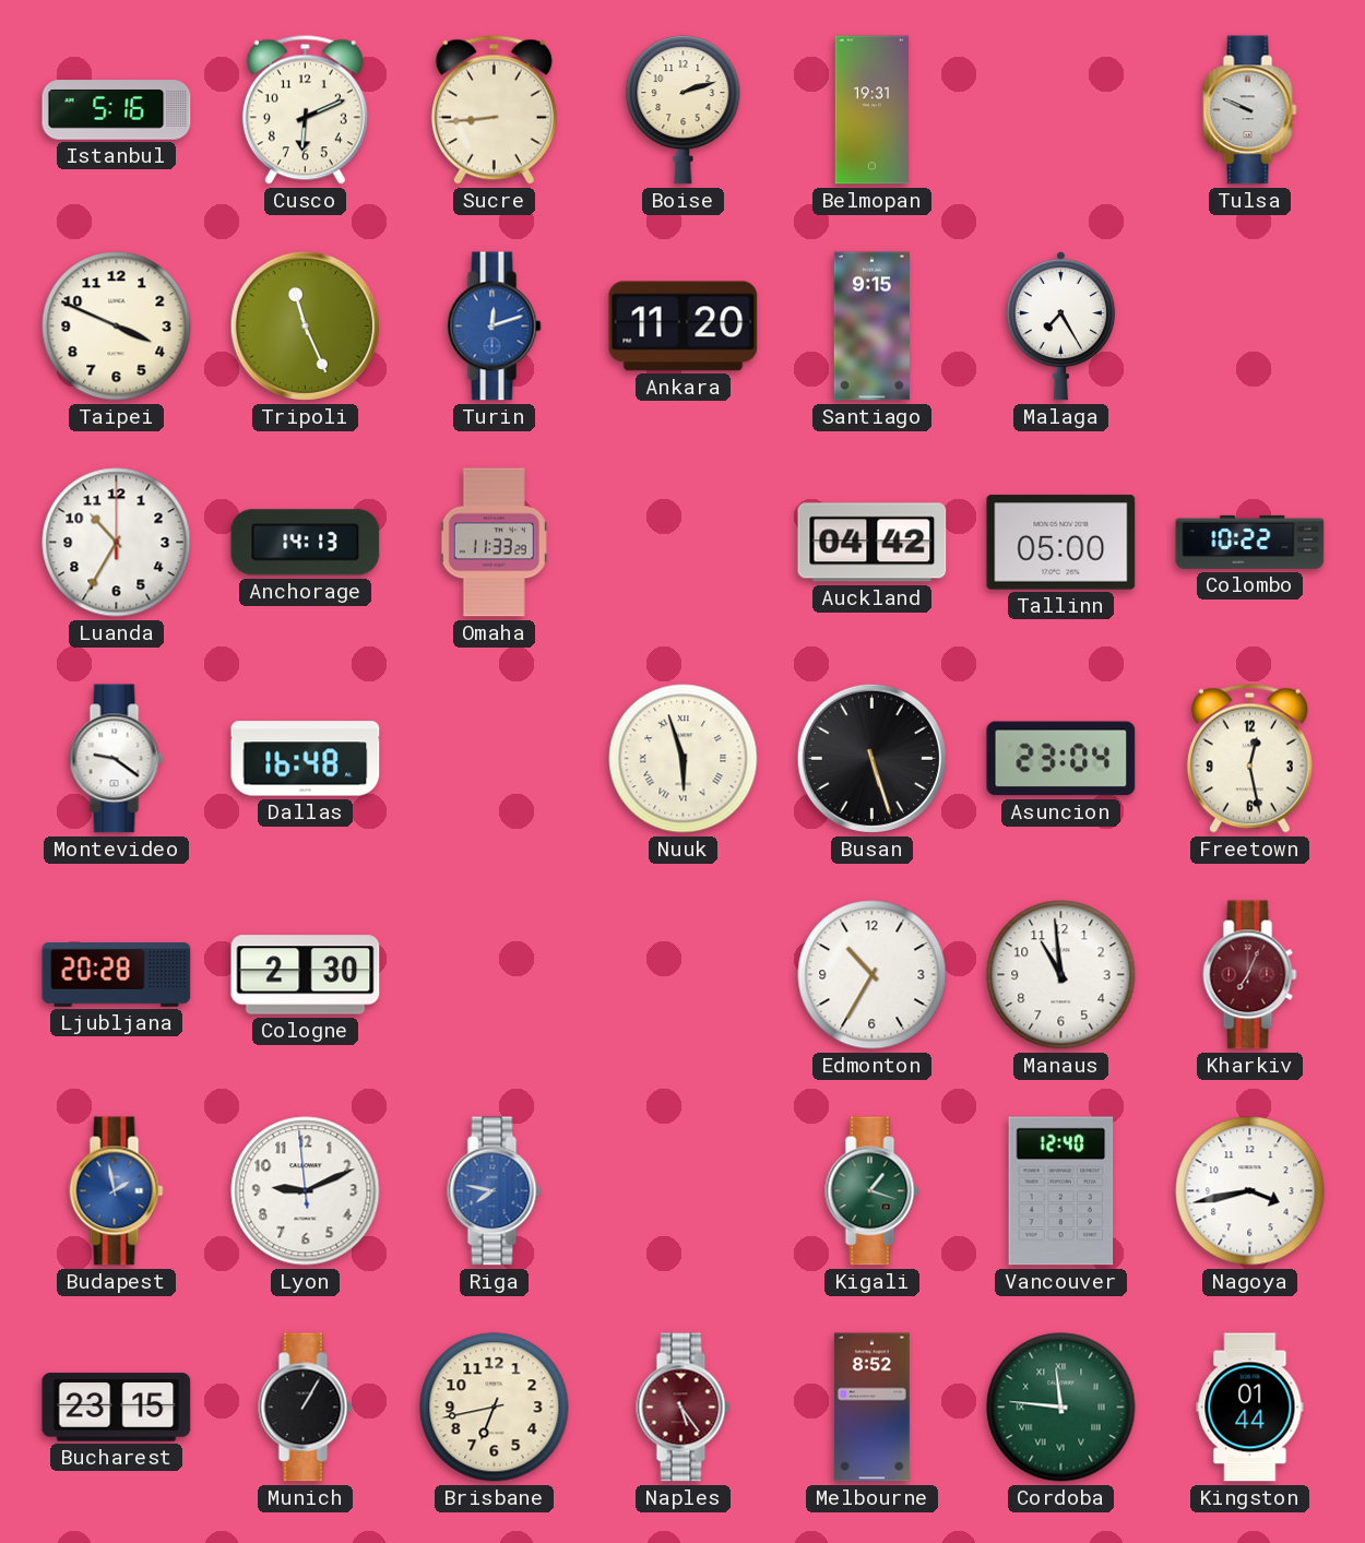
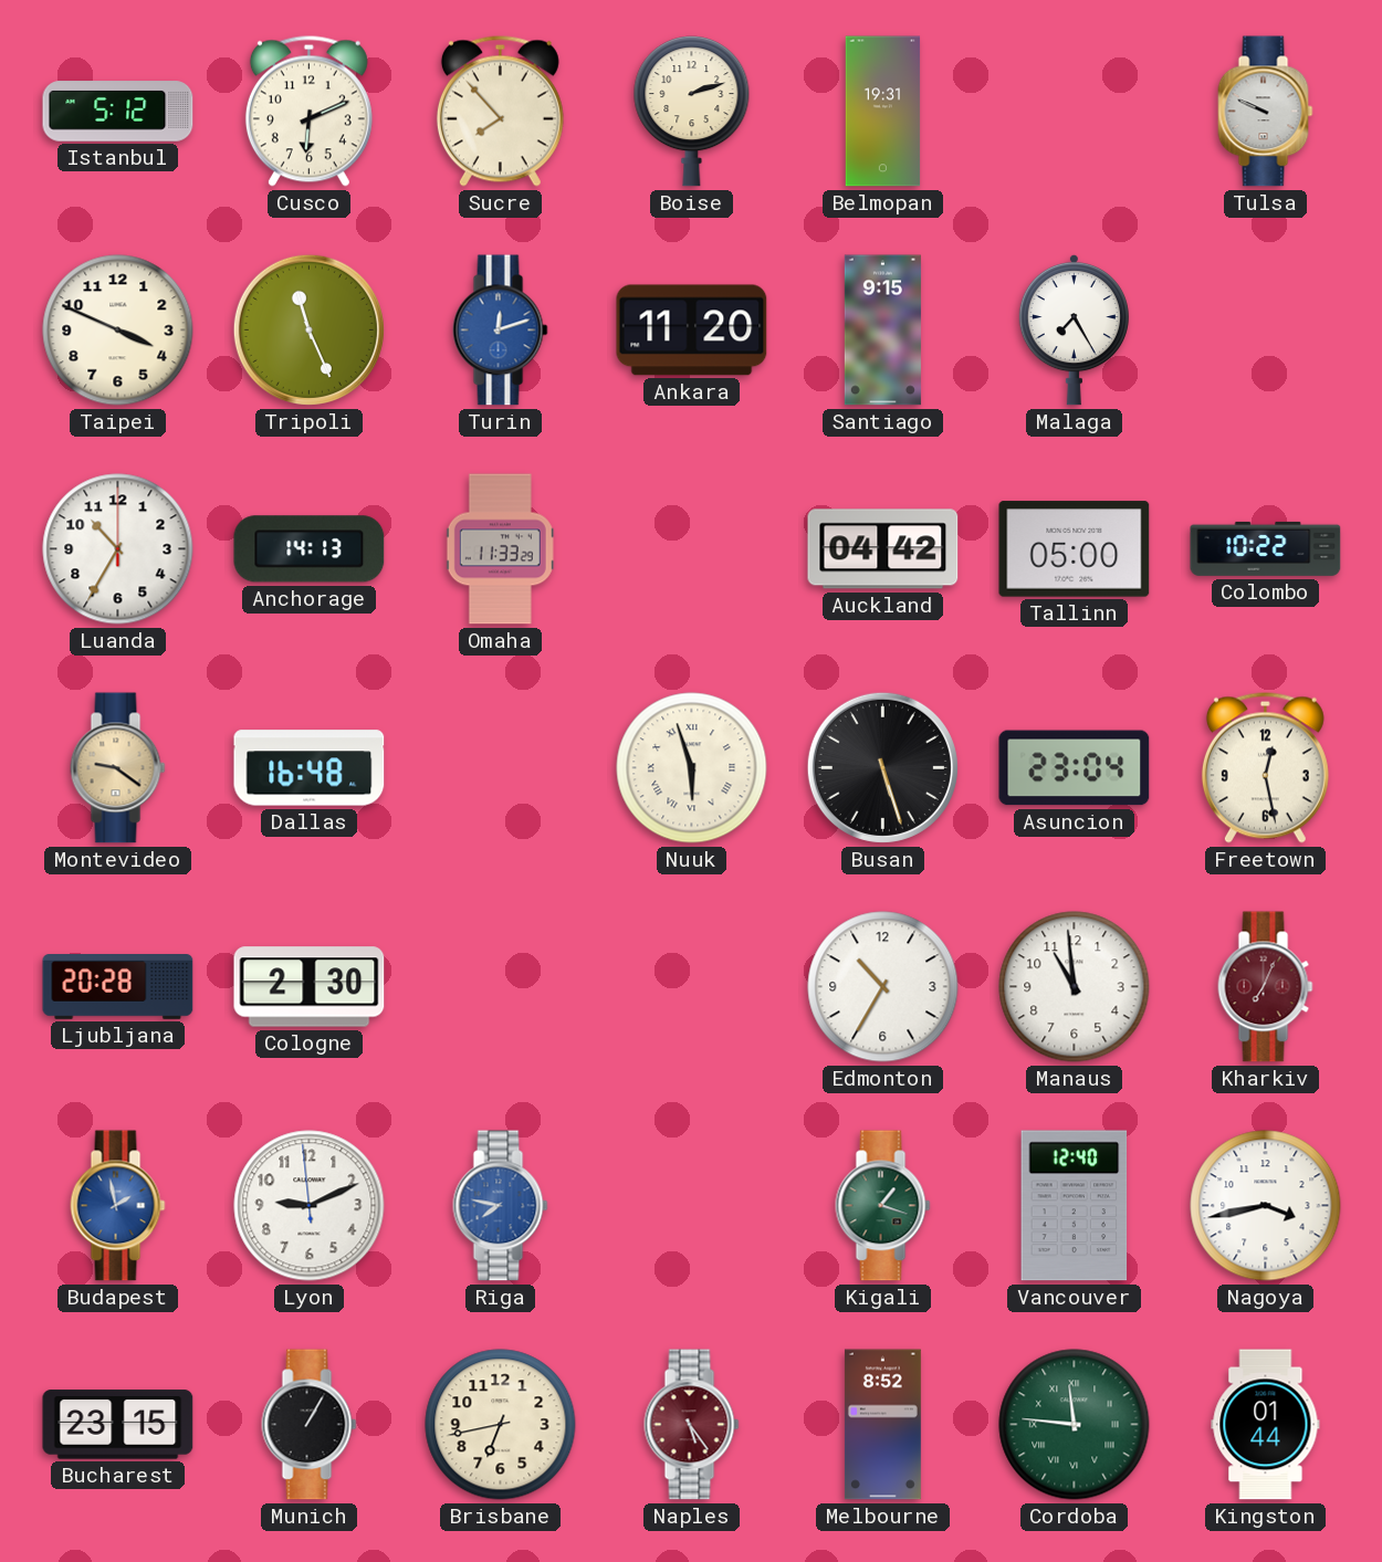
Istanbul: 5:16 -> 5:12 (118, 112)
Sucre: 8:44 -> 7:53 (500, 111)
Montevideo dial: white -> champagne (118, 768)
